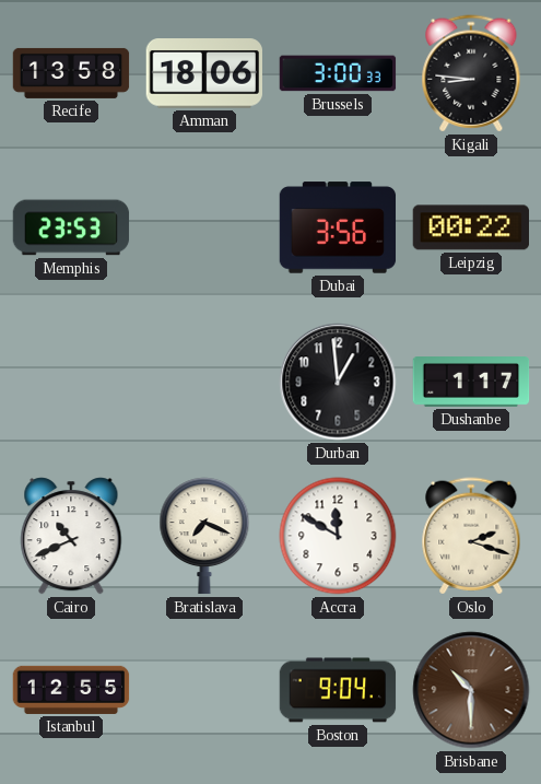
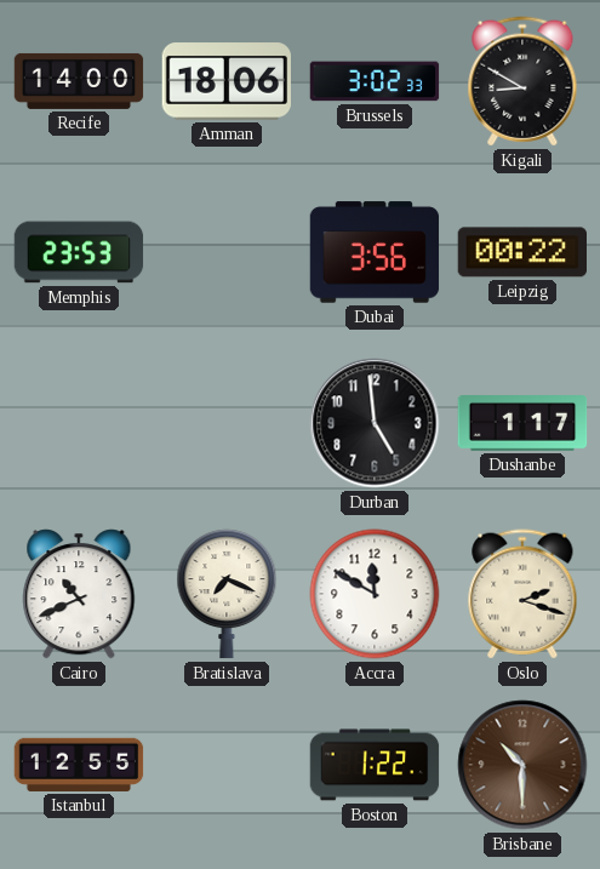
Recife: 13:58 -> 14:00 (79, 81)
Brussels: 3:00 -> 3:02 (375, 81)
Kigali: 8:46 -> 8:50 (522, 81)
Durban: 12:59 -> 4:59 (375, 423)
Boston: 9:04 -> 1:22 (375, 765)
